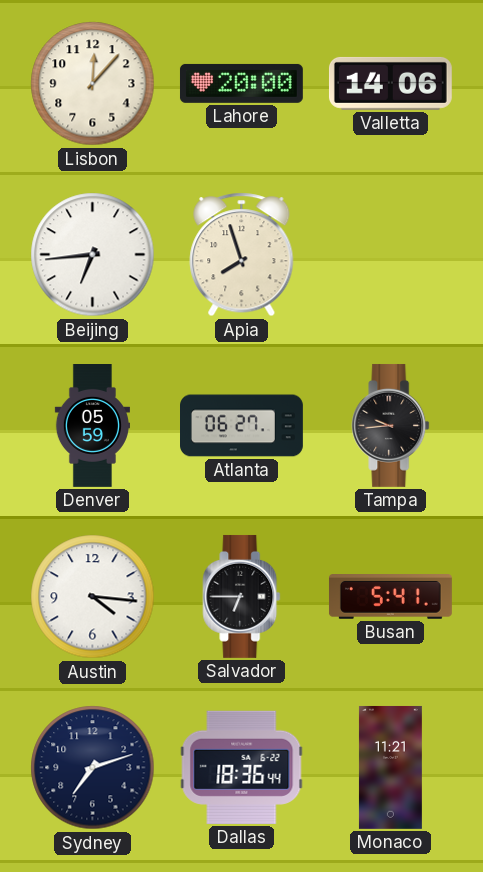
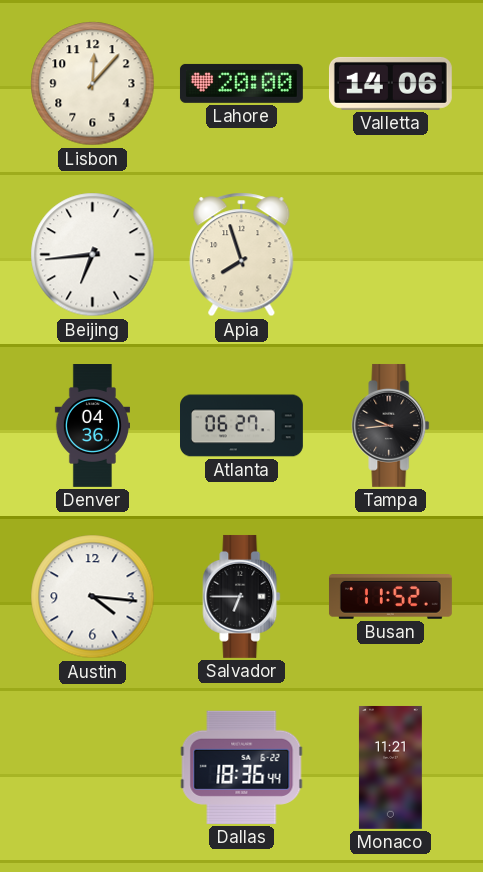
Denver: 05:59 -> 04:36 (92, 426)
Busan: 5:41 -> 11:52 (390, 597)
Sydney: 7:12 -> none (93, 768)
